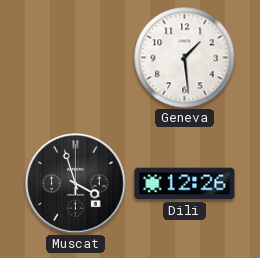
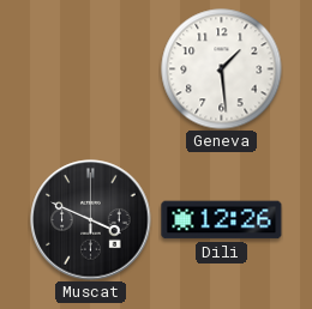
Muscat: 3:57 -> 3:49 (91, 220)
